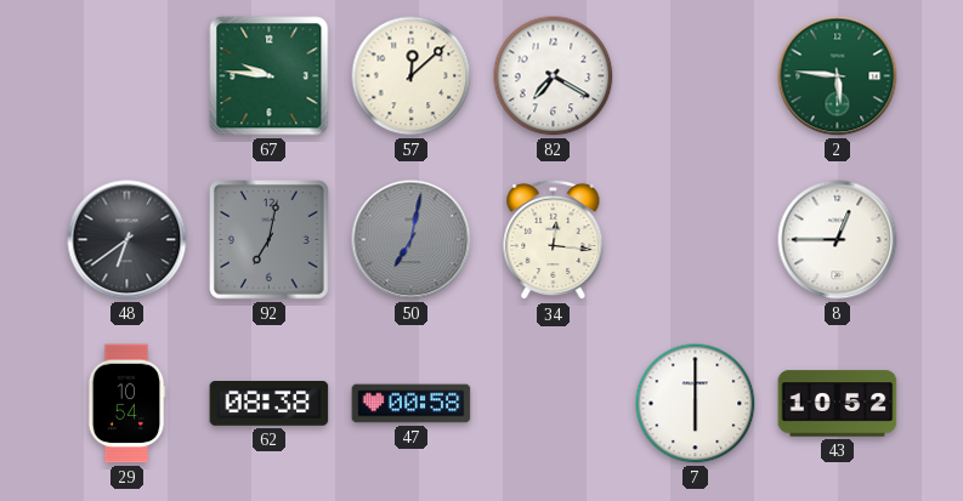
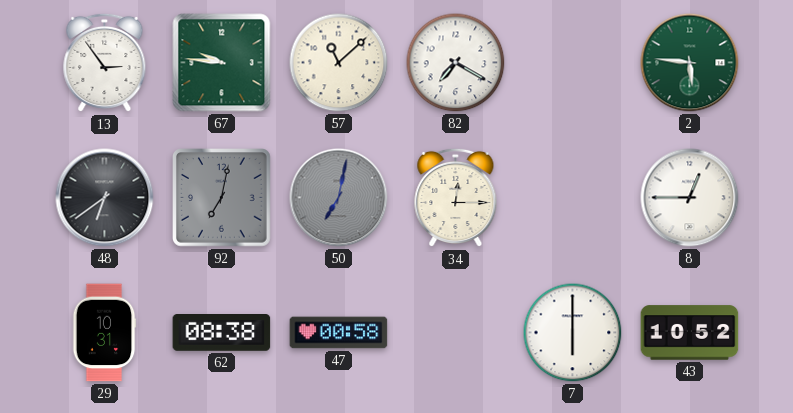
13: none -> 2:54 (105, 63)
57: 12:08 -> 11:08 (339, 63)
34: 12:16 -> 12:15 (456, 198)
29: 10:54 -> 10:31 (104, 333)
